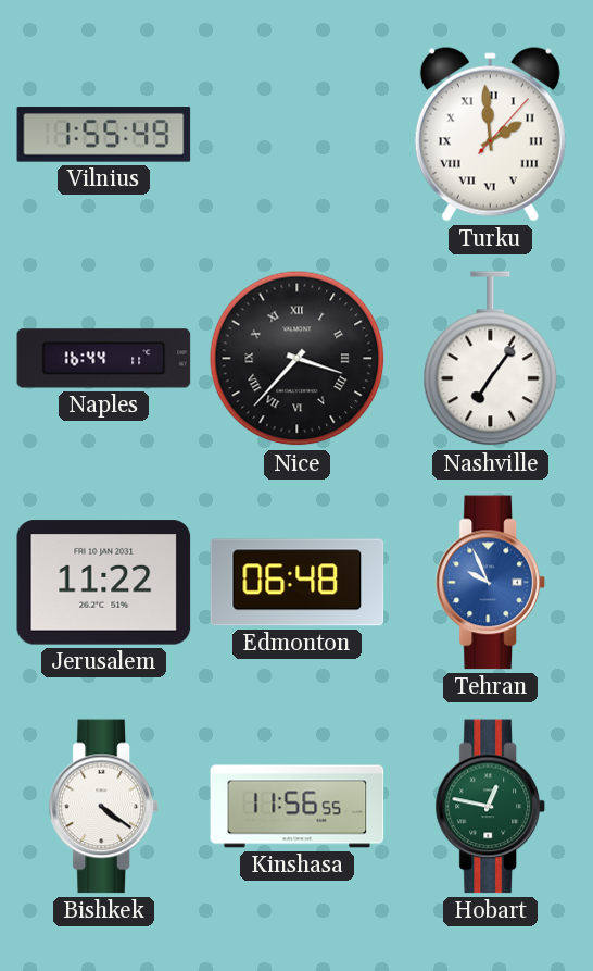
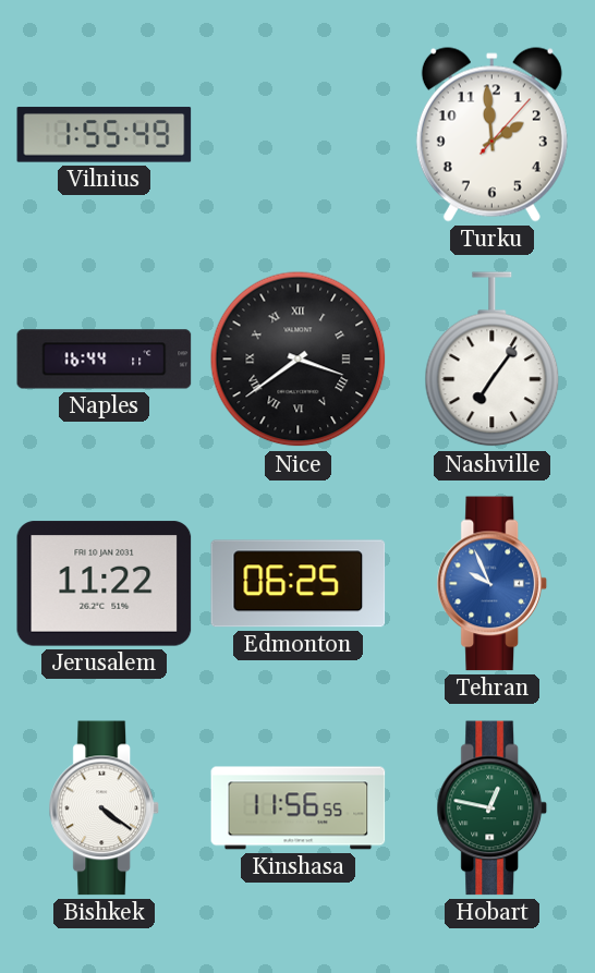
Turku numerals: Roman -> Arabic (491, 135)
Nice: 3:37 -> 3:39 (299, 360)
Edmonton: 06:48 -> 06:25 (299, 584)
